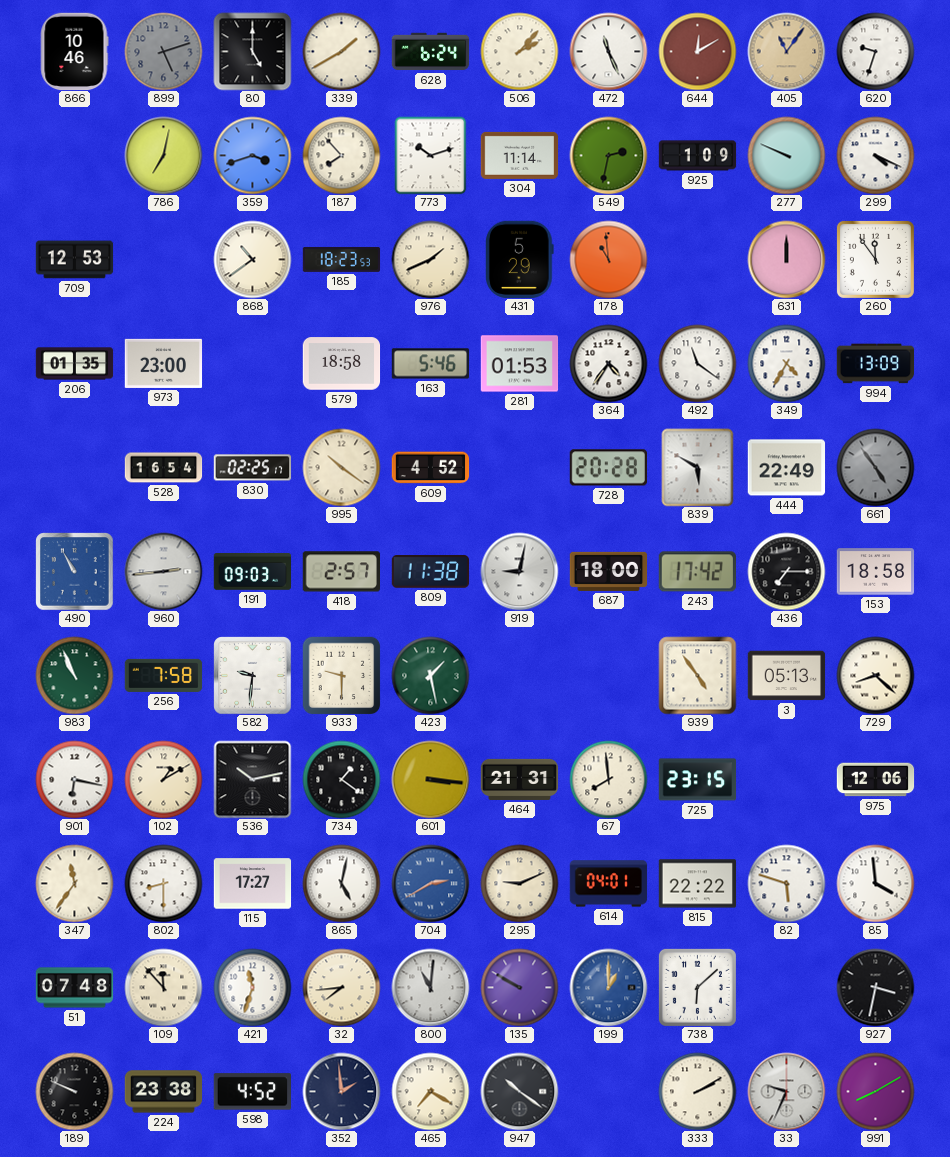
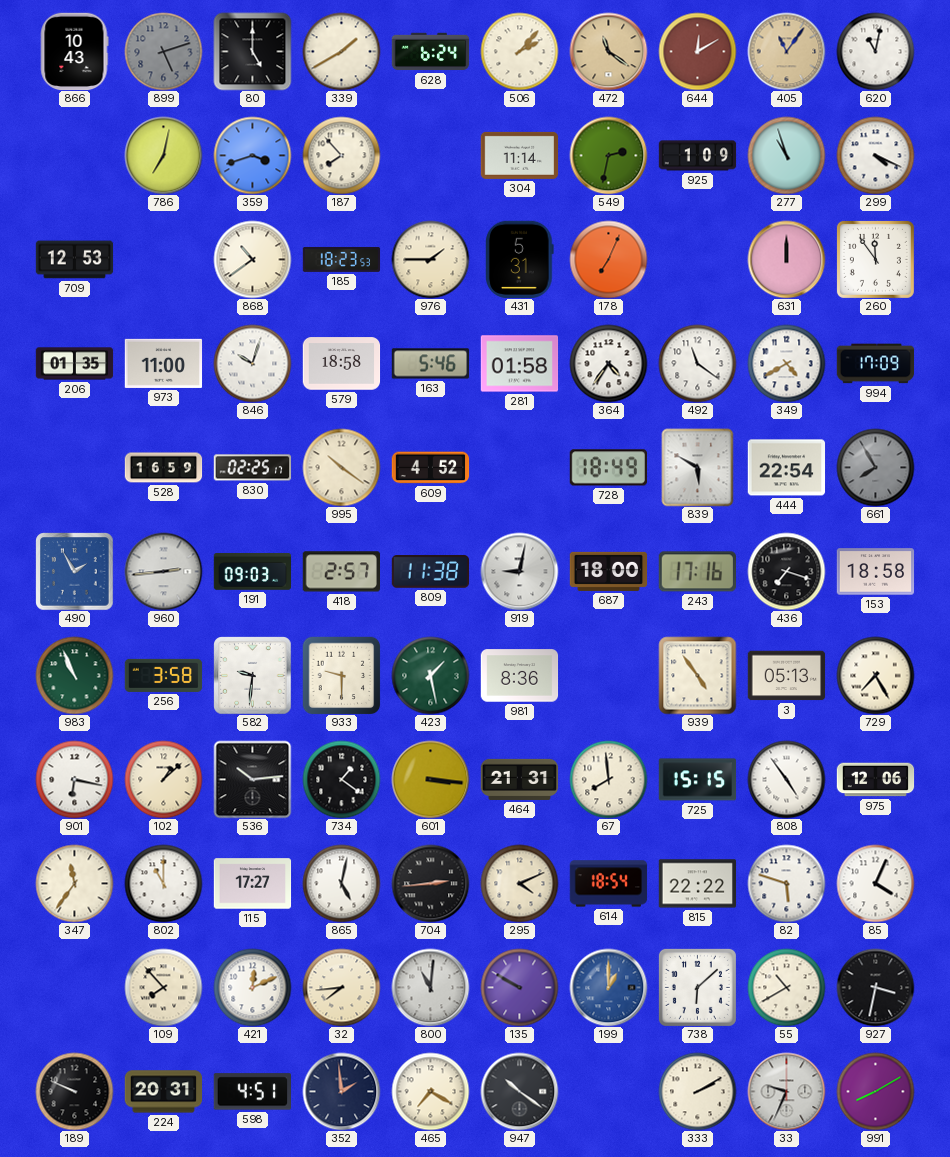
866: 10:46 -> 10:43 (74, 51)
472: 11:26 -> 11:21 (608, 51)
472 dial: white -> champagne (608, 51)
620: 9:33 -> 11:02 (875, 51)
773: 10:12 -> none (431, 155)
277: 9:49 -> 10:57 (786, 155)
976: 1:41 -> 1:45 (430, 259)
431: 5:29 -> 5:31 (520, 259)
178: 10:59 -> 7:04 (608, 259)
973: 23:00 -> 11:00 (163, 363)
846: none -> 10:03 (252, 363)
281: 01:53 -> 01:58 (519, 364)
349: 4:35 -> 4:40 (786, 363)
994: 13:09 -> 17:09 (875, 364)
528: 16:54 -> 16:59 (163, 468)
728: 20:28 -> 18:49 (608, 468)
444: 22:49 -> 22:54 (786, 468)
661: 4:54 -> 7:55 (875, 467)
490: 10:55 -> 1:55 (74, 571)
243: 17:42 -> 17:16 (697, 572)
436: 7:15 -> 7:18 (786, 571)
256: 7:58 -> 3:58 (163, 675)
981: none -> 8:36 (519, 676)
729: 8:22 -> 7:25 (875, 675)
102: 1:10 -> 1:08 (163, 779)
536: 10:13 -> 10:14 (252, 779)
725: 23:15 -> 15:15 (697, 780)
808: none -> 4:54 (786, 779)
802: 8:30 -> 11:00 (163, 883)
704: 2:40 -> 2:44 (430, 883)
704 dial: blue -> black (430, 883)
295: 9:11 -> 4:11 (519, 883)
614: 04:01 -> 18:54 (608, 884)
85: 3:59 -> 4:04 (875, 883)
51: 07:48 -> none (74, 988)
109: 11:53 -> 7:53 (163, 987)
421: 11:33 -> 12:11 (252, 987)
55: none -> 10:40 (786, 987)
224: 23:38 -> 20:31 (163, 1092)
598: 4:52 -> 4:51 (252, 1092)
